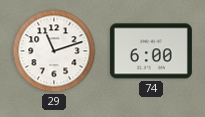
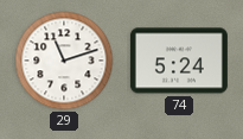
74: 6:00 -> 5:24 (179, 61)
